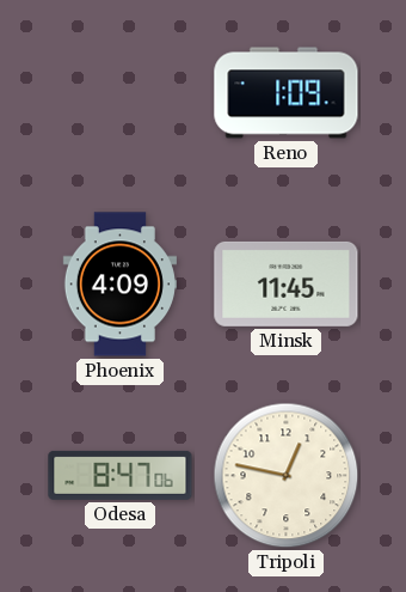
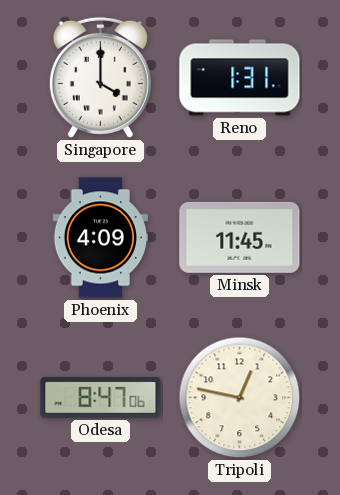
Singapore: none -> 4:00 (100, 77)
Reno: 1:09 -> 1:31 (240, 78)
